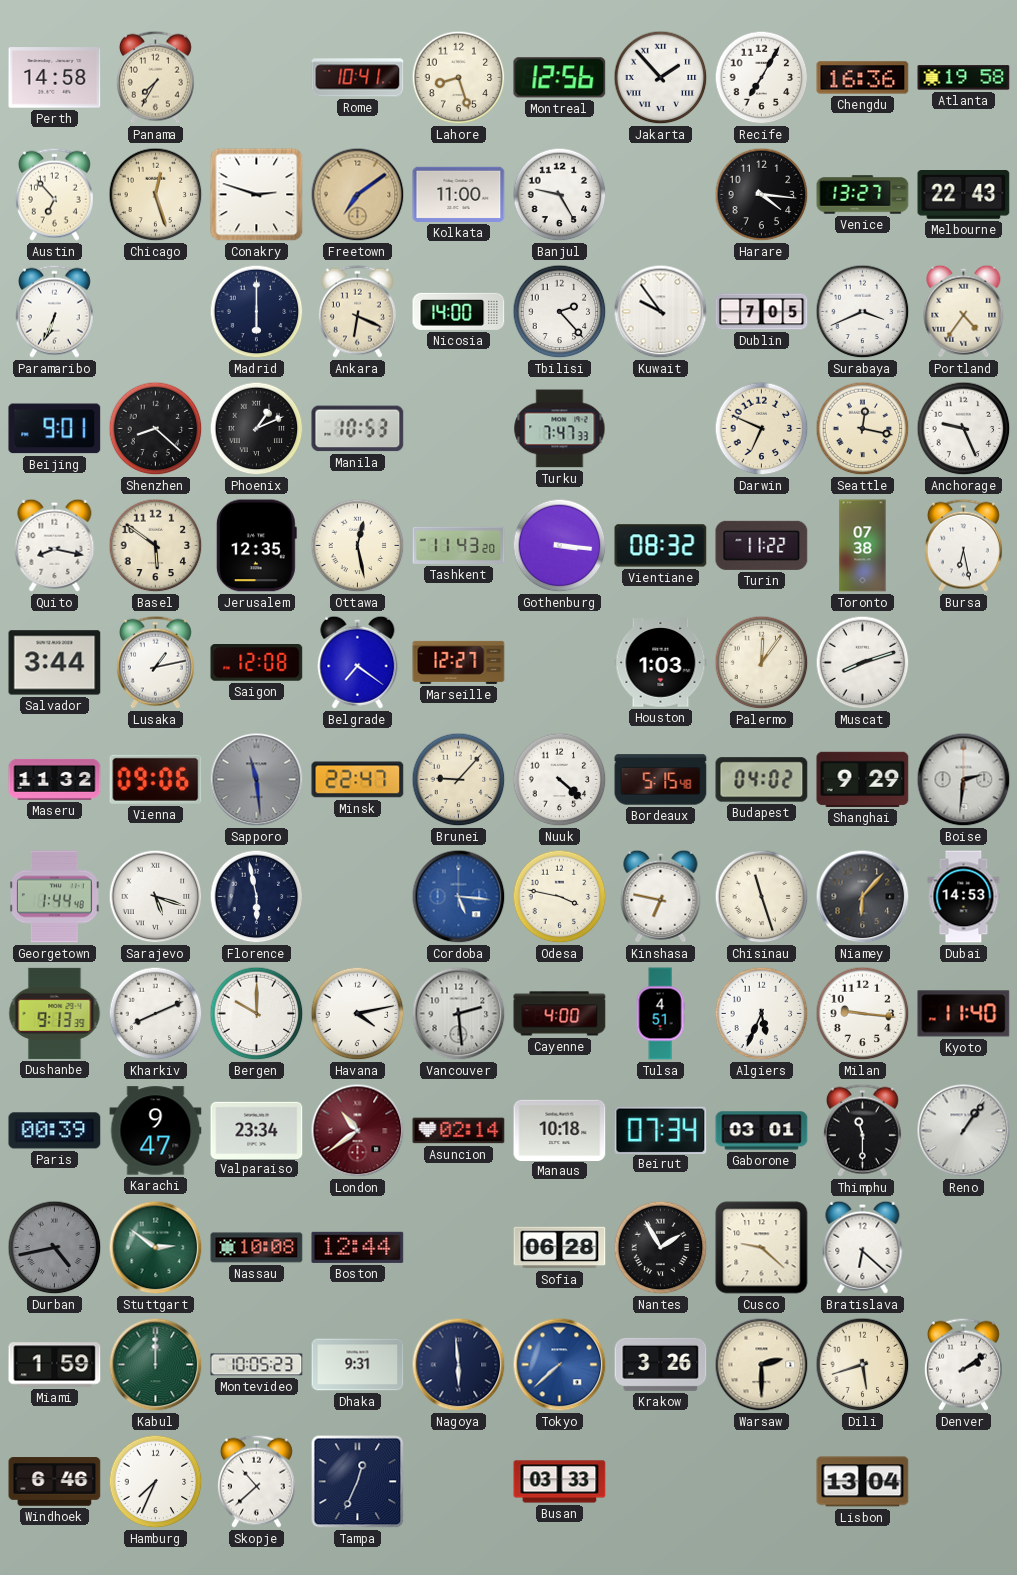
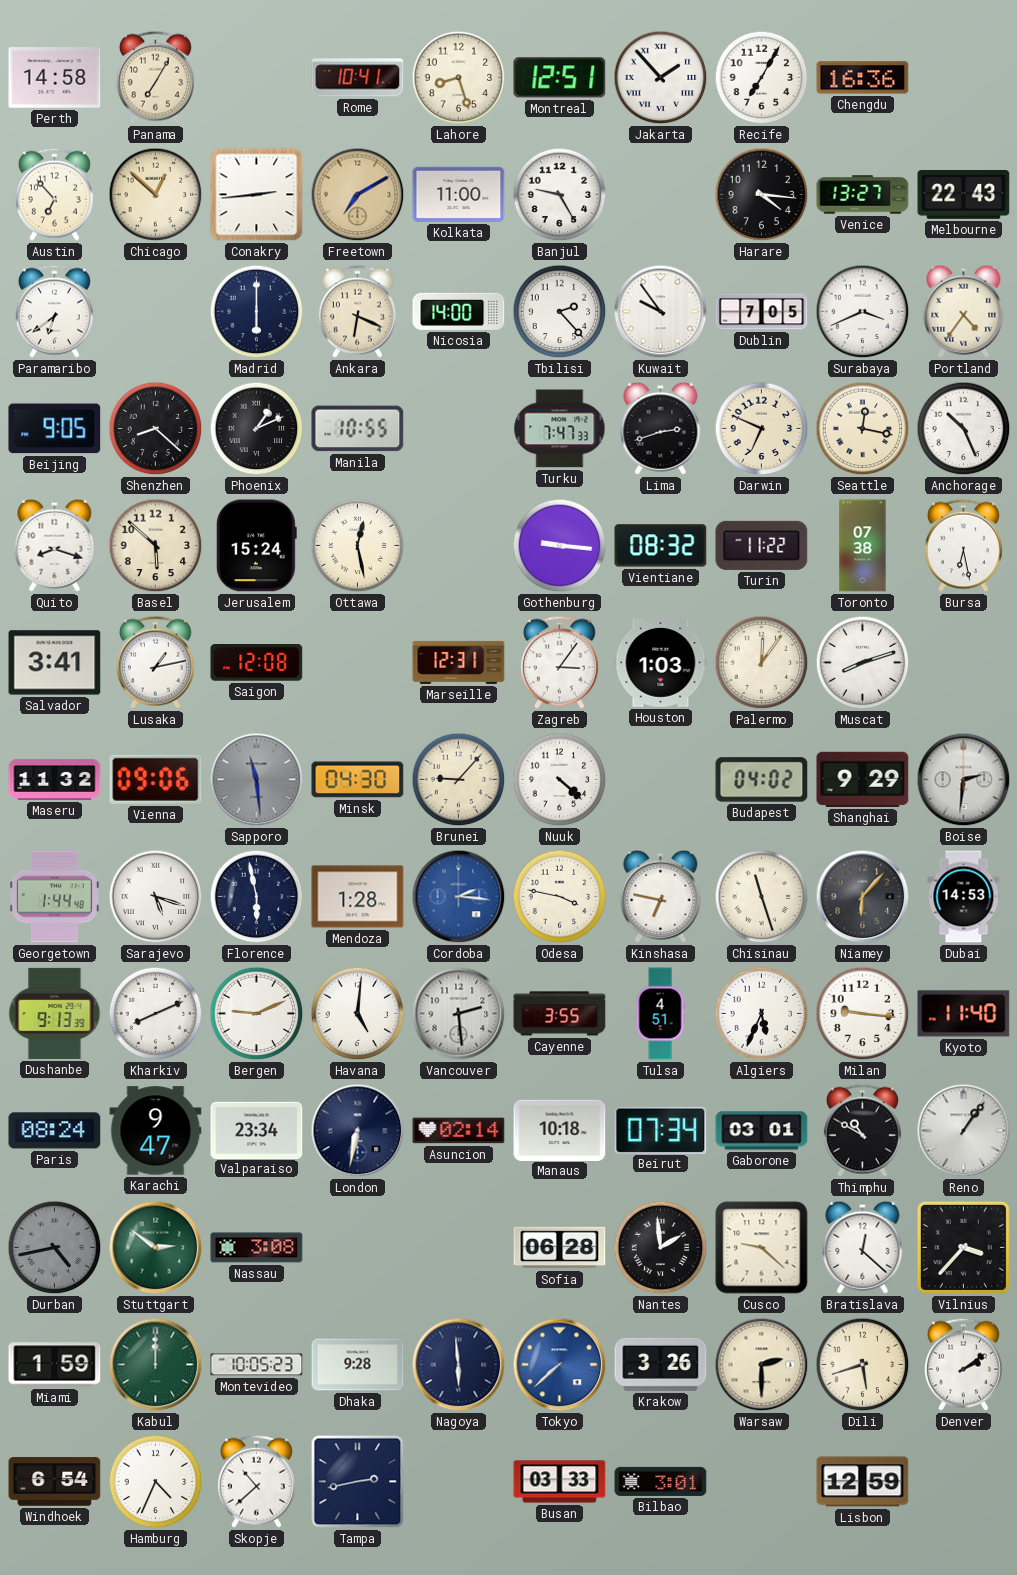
Panama: 7:35 -> 7:05 (155, 77)
Montreal: 12:56 -> 12:51 (560, 78)
Atlanta: 19:58 -> none (964, 78)
Chicago: 12:27 -> 12:52 (156, 195)
Conakry: 2:48 -> 2:44 (257, 195)
Freetown: 7:09 -> 7:10 (358, 195)
Paramaribo: 6:34 -> 6:39 (54, 311)
Beijing: 9:01 -> 9:05 (55, 429)
Manila: 10:53 -> 10:55 (358, 429)
Lima: none -> 2:42 (661, 428)
Anchorage: 9:26 -> 10:26 (964, 429)
Quito: 8:17 -> 8:18 (55, 545)
Basel: 5:51 -> 5:52 (156, 546)
Jerusalem: 12:35 -> 15:24 (256, 546)
Tashkent: 11:43 -> none (459, 545)
Gothenburg: 3:16 -> 9:16 (560, 546)
Salvador: 3:44 -> 3:41 (55, 663)
Belgrade: 7:21 -> none (358, 662)
Marseille: 12:27 -> 12:31 (459, 662)
Zagreb: none -> 3:06 (559, 662)
Minsk: 22:47 -> 04:30 (358, 780)
Bordeaux: 5:15 -> none (661, 780)
Mendoza: none -> 1:28 (358, 897)
Cordoba: 5:16 -> 2:16 (459, 897)
Bergen: 10:00 -> 9:11 (257, 1014)
Havana: 4:13 -> 5:01 (358, 1014)
Cayenne: 4:00 -> 3:55 (560, 1014)
Paris: 00:39 -> 08:24 (55, 1131)
London: 10:39 -> 6:32 (358, 1131)
London dial: burgundy -> navy (358, 1131)
Thimphu: 11:30 -> 10:50 (862, 1130)
Nassau: 10:08 -> 3:08 (257, 1248)
Boston: 12:44 -> none (358, 1247)
Nantes: 1:55 -> 1:59 (661, 1248)
Bratislava: 6:22 -> 12:22 (863, 1247)
Vilnius: none -> 3:37 (963, 1247)
Dhaka: 9:31 -> 9:28 (358, 1365)
Windhoek: 6:46 -> 6:54 (55, 1482)
Hamburg: 7:34 -> 4:34 (156, 1482)
Tampa: 12:34 -> 2:43 (358, 1482)
Bilbao: none -> 3:01 (661, 1481)
Lisbon: 13:04 -> 12:59 (863, 1482)
